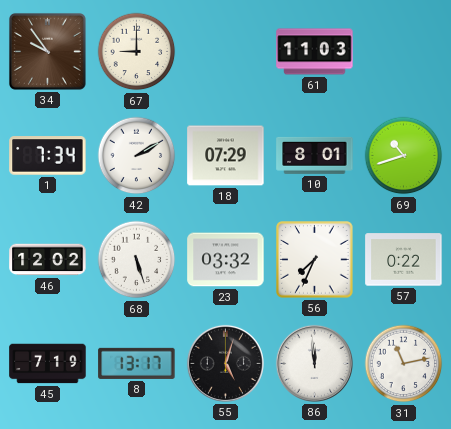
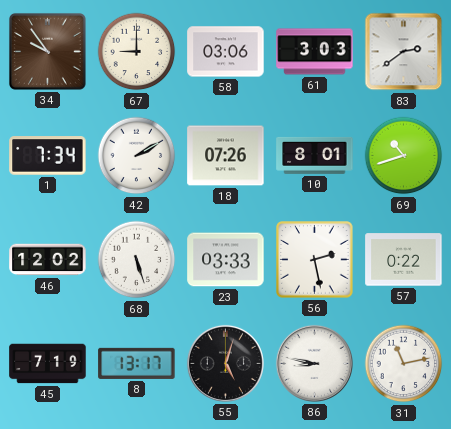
58: none -> 03:06 (226, 52)
61: 11:03 -> 3:03 (315, 52)
83: none -> 2:39 (404, 52)
18: 07:29 -> 07:26 (226, 156)
23: 03:32 -> 03:33 (226, 260)
56: 7:34 -> 2:28 (315, 260)
86: 11:59 -> 8:47 (314, 363)
